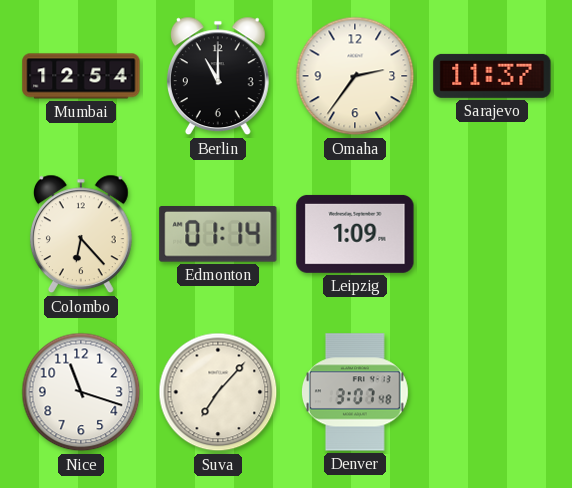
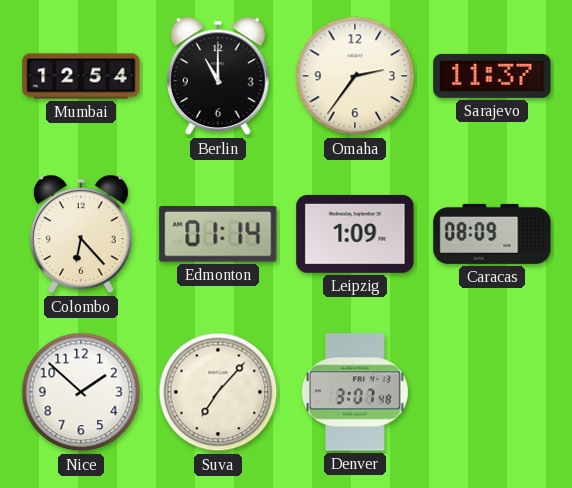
Caracas: none -> 08:09 (492, 234)
Nice: 11:18 -> 1:52 (81, 392)
